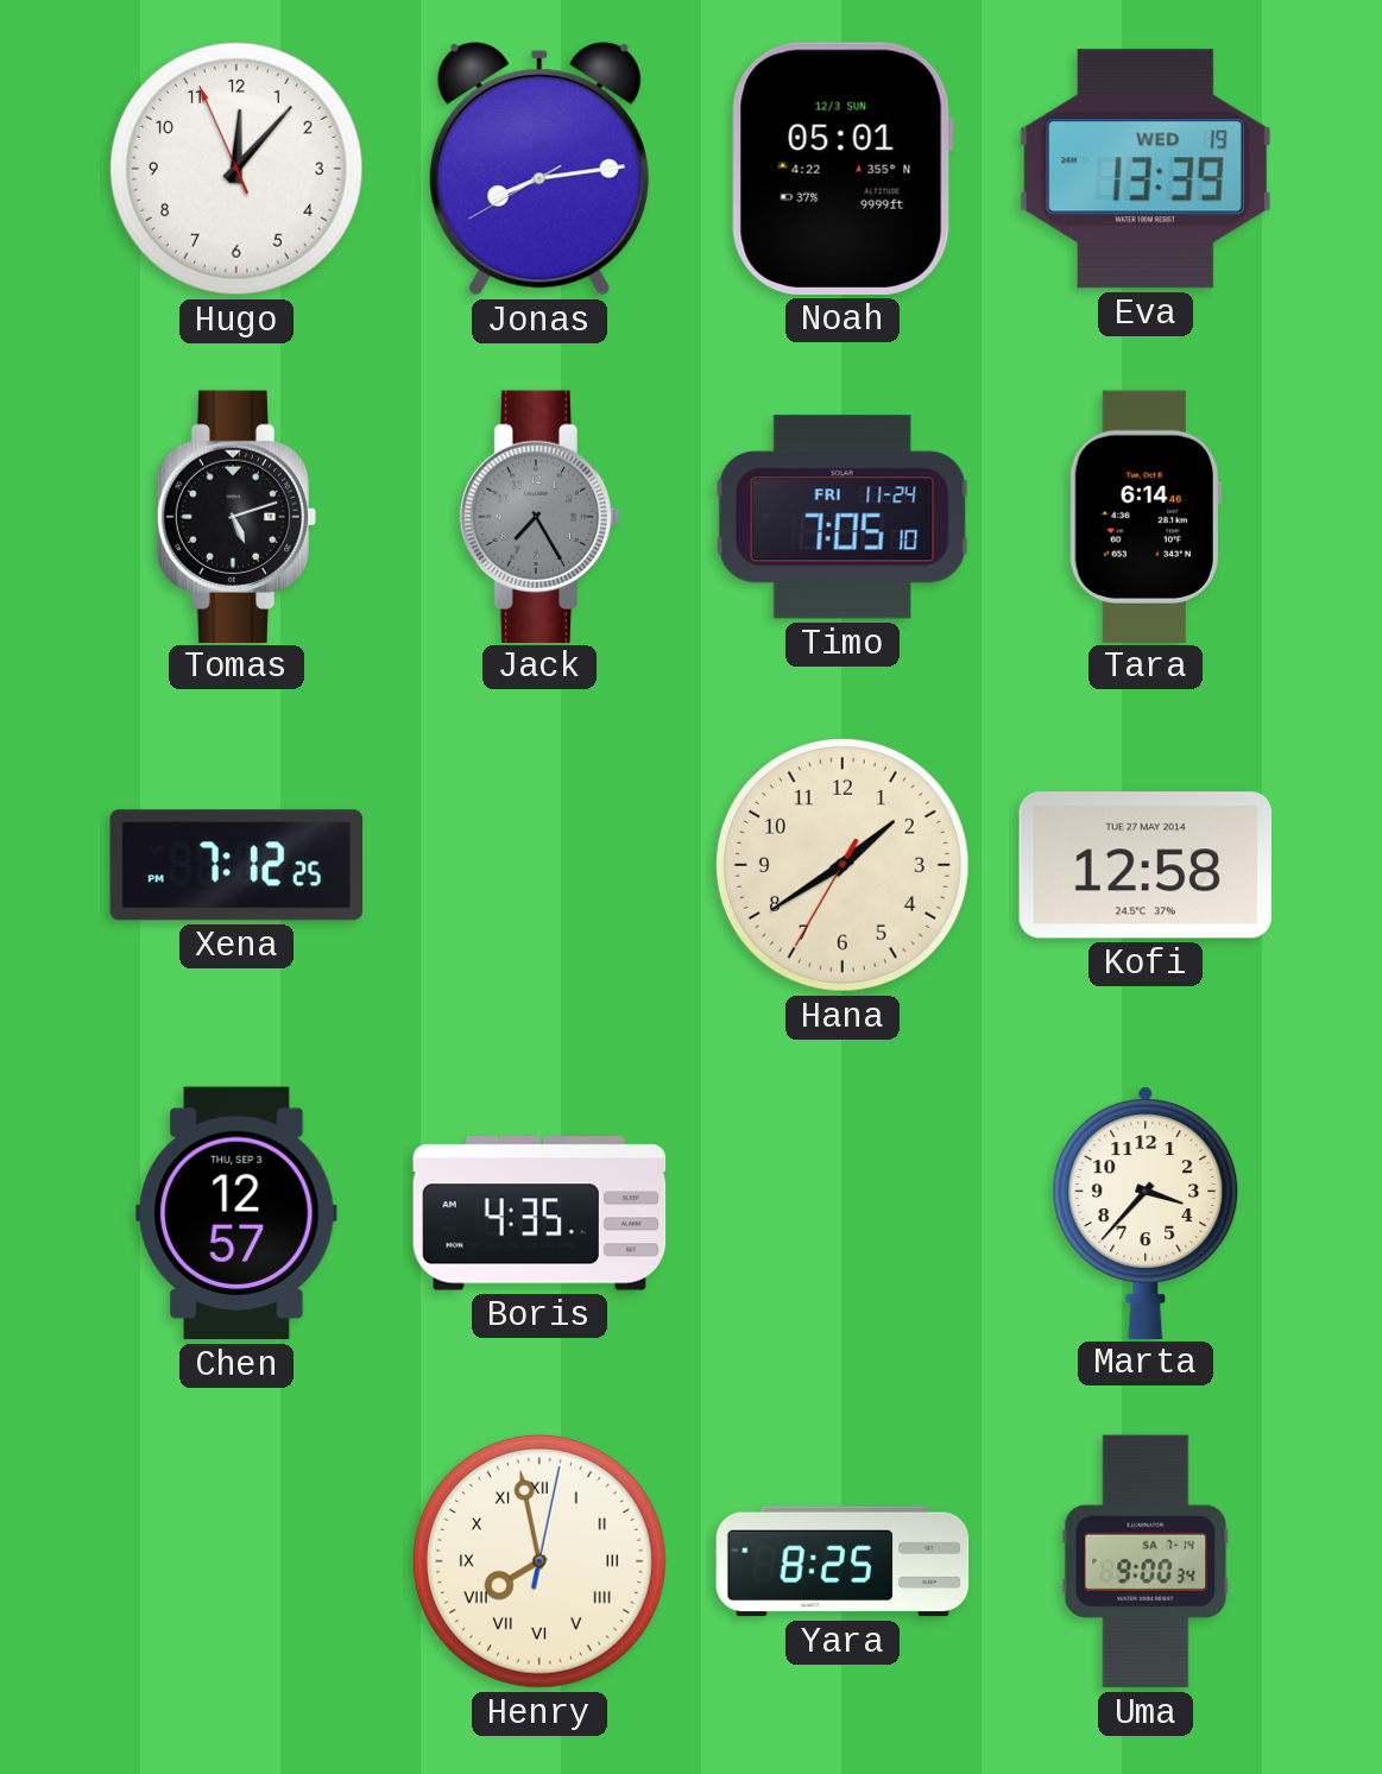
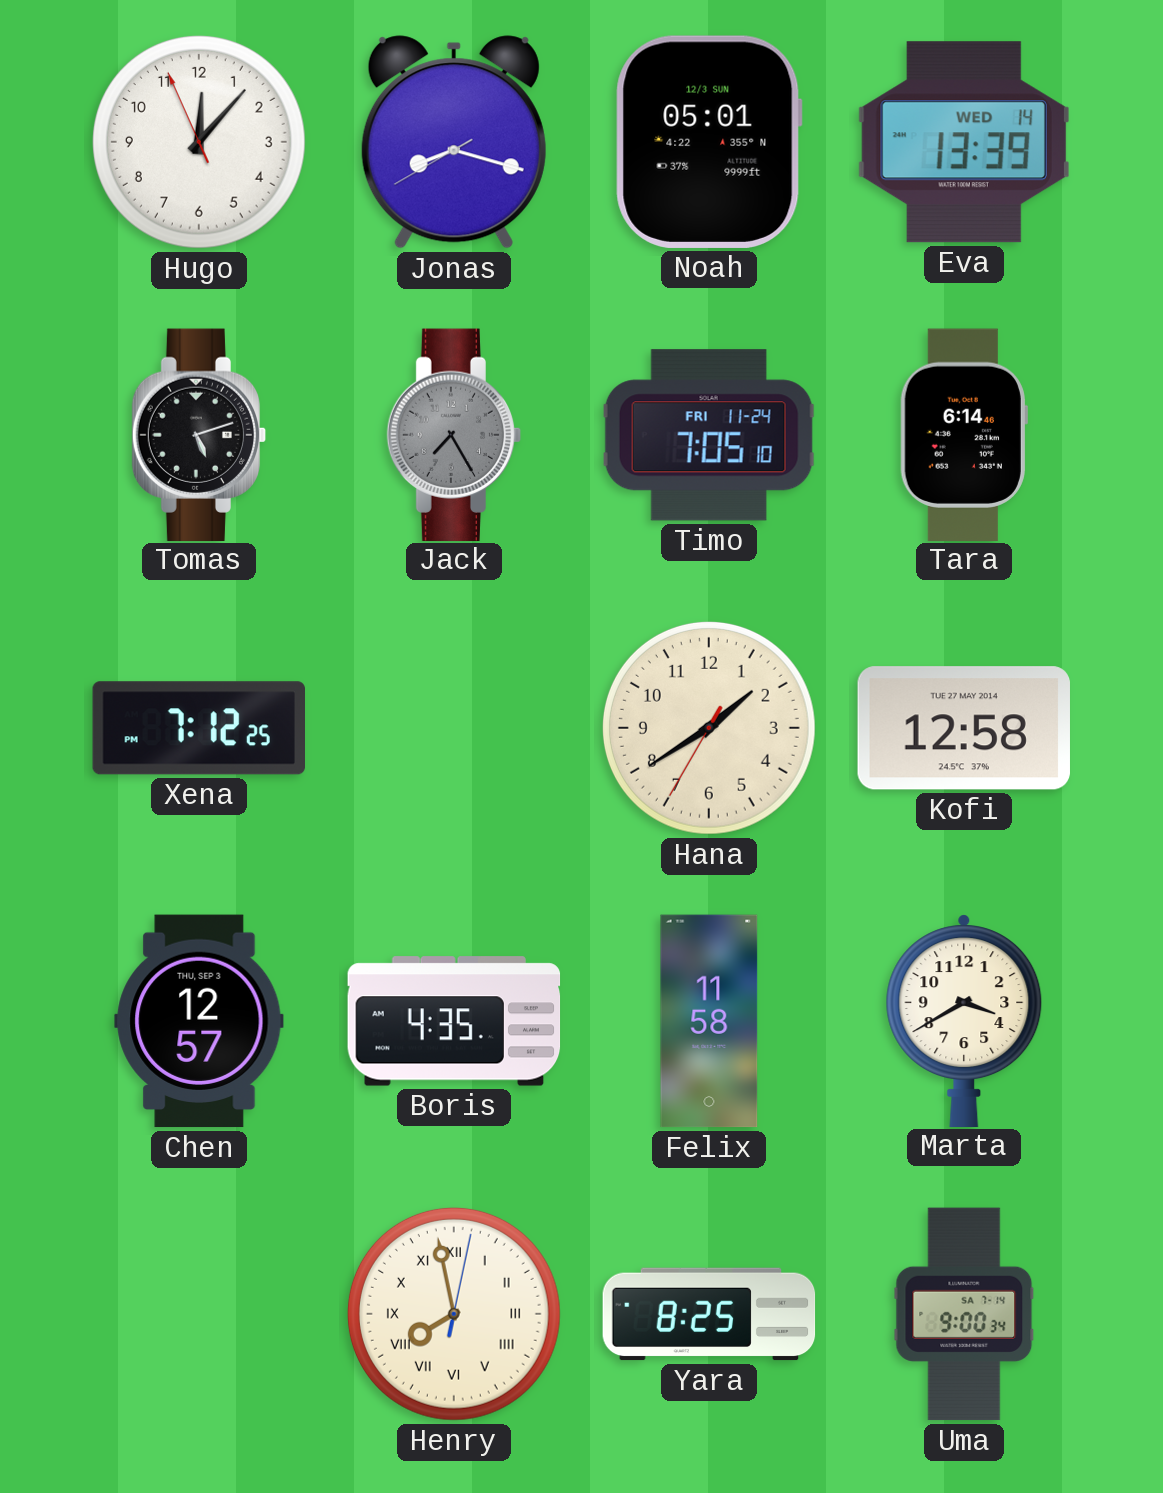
Jonas: 8:13 -> 8:17 (454, 142)
Eva date: WED 19 -> WED 14 (964, 142)
Felix: none -> 11:58 (709, 1021)
Marta: 3:37 -> 3:40 (964, 1020)
